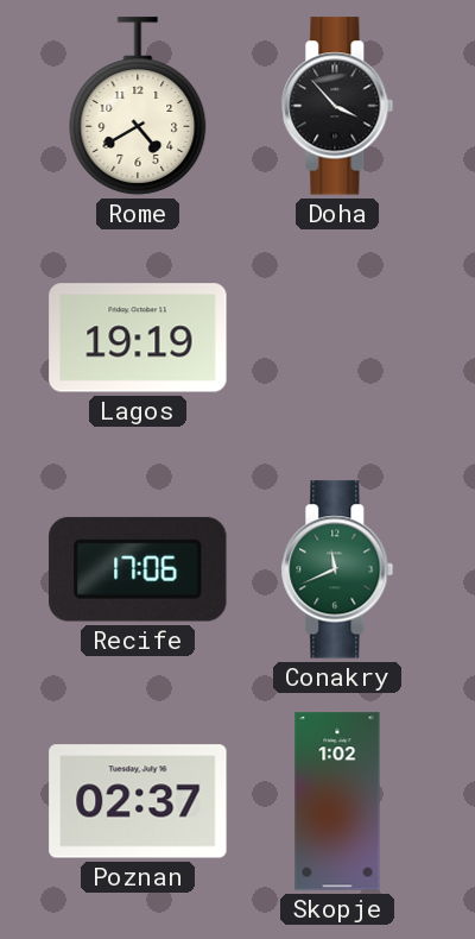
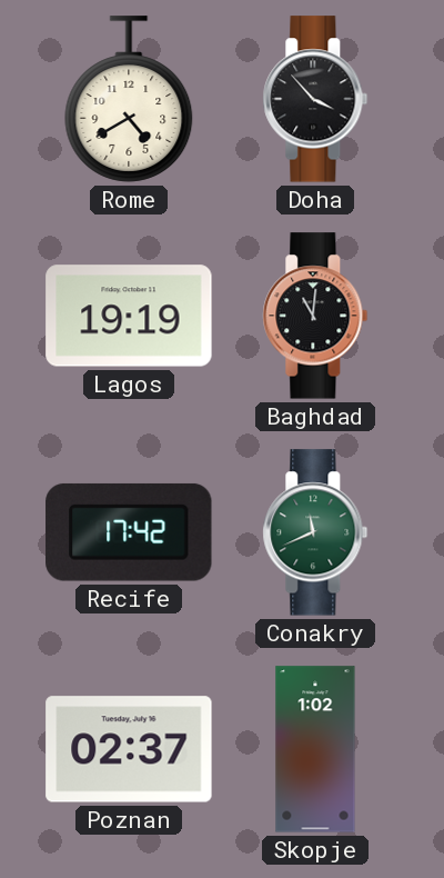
Baghdad: none -> 11:01 (315, 316)
Recife: 17:06 -> 17:42 (129, 532)
